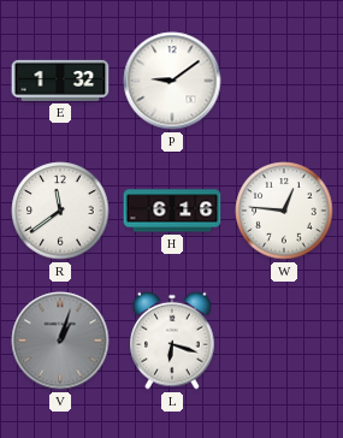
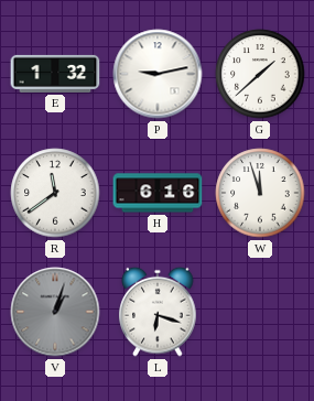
P: 9:09 -> 9:13 (158, 74)
G: none -> 1:38 (260, 74)
W: 12:46 -> 11:57 (260, 193)
